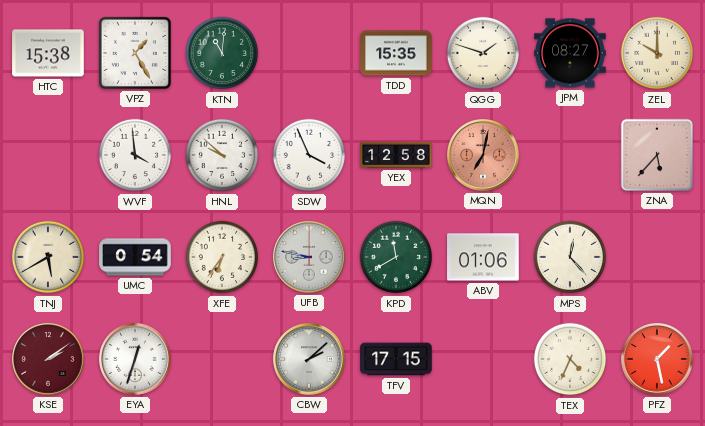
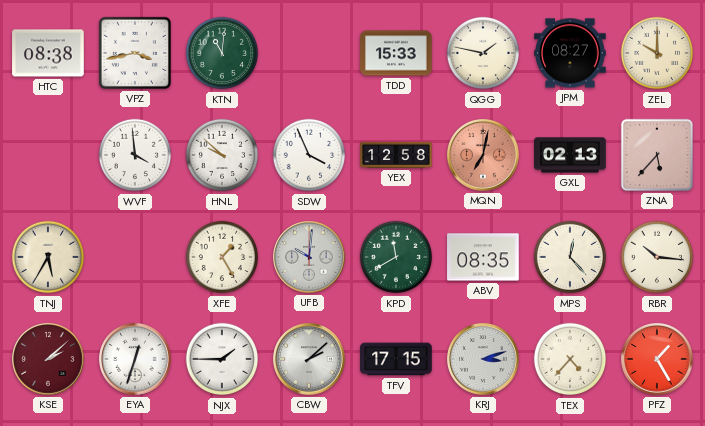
HTC: 15:38 -> 08:38 (48, 53)
VPZ: 1:25 -> 3:43 (135, 53)
TDD: 15:35 -> 15:33 (396, 53)
QGG: 1:48 -> 1:47 (483, 53)
GXL: none -> 02:13 (570, 155)
TNJ: 5:40 -> 5:35 (48, 257)
UMC: 0:54 -> none (135, 257)
XFE: 6:36 -> 1:25 (222, 257)
UFB: 8:47 -> 10:01 (310, 258)
ABV: 01:06 -> 08:35 (483, 257)
RBR: none -> 10:16 (657, 257)
KSE: 2:09 -> 2:08 (49, 360)
NJX: none -> 1:45 (222, 359)
KRJ: none -> 3:12 (484, 360)
TEX: 4:34 -> 4:37 (570, 359)
PFZ: 1:28 -> 1:25 (658, 360)
